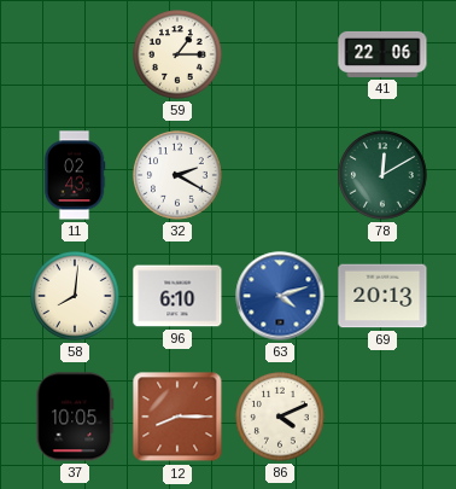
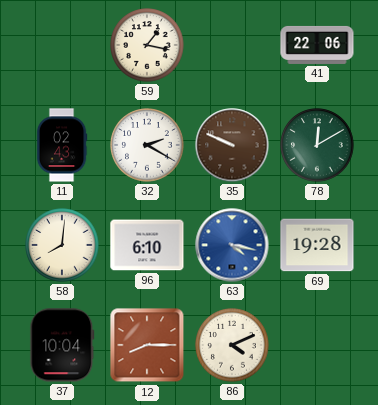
59: 1:15 -> 1:17 (147, 45)
35: none -> 9:49 (232, 145)
63: 4:12 -> 4:17 (232, 245)
69: 20:13 -> 19:28 (317, 245)
37: 10:05 -> 10:04 (62, 345)
